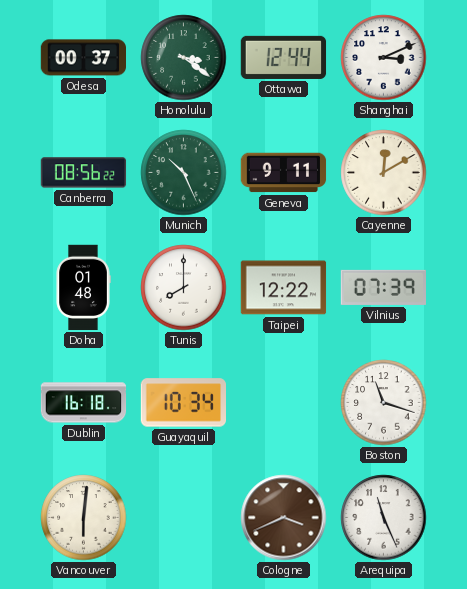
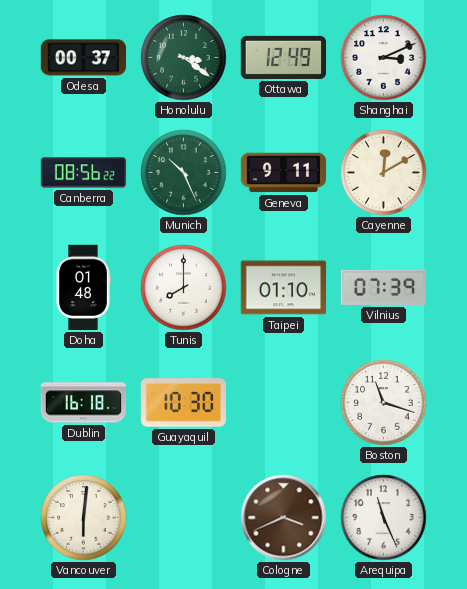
Ottawa: 12:44 -> 12:49 (284, 57)
Taipei: 12:22 -> 01:10 (284, 288)
Guayaquil: 10:34 -> 10:30 (183, 403)
